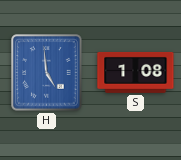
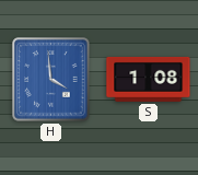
H: 4:59 -> 3:59 (51, 80)
